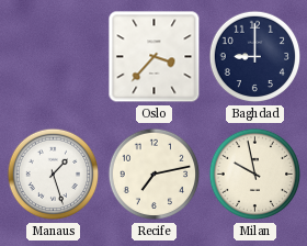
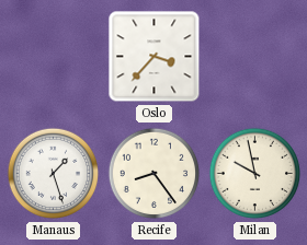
Baghdad: 9:00 -> none (255, 57)
Recife: 7:13 -> 8:24 (155, 174)
